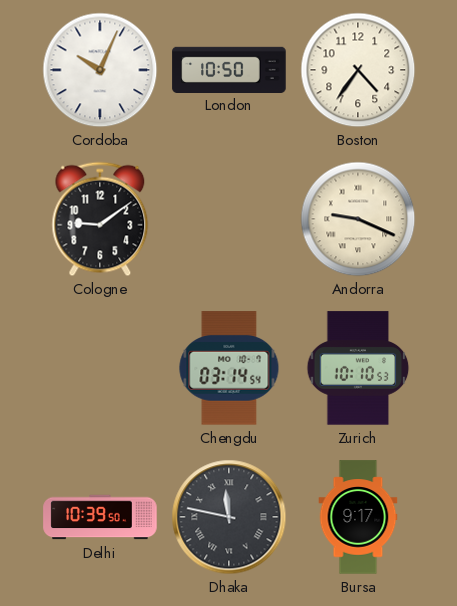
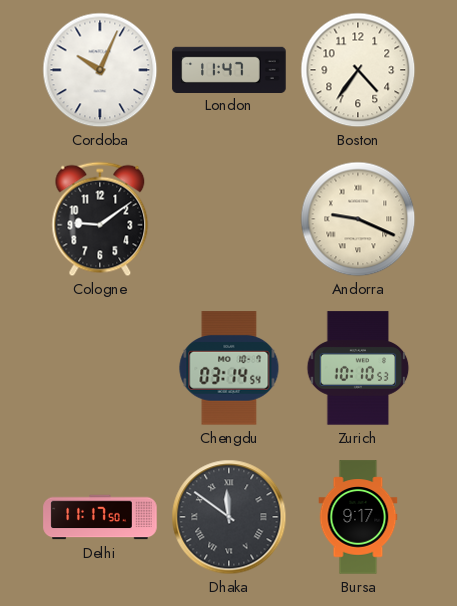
London: 10:50 -> 11:47 (229, 69)
Delhi: 10:39 -> 11:17 (100, 517)
Dhaka: 11:47 -> 11:51 (229, 517)
